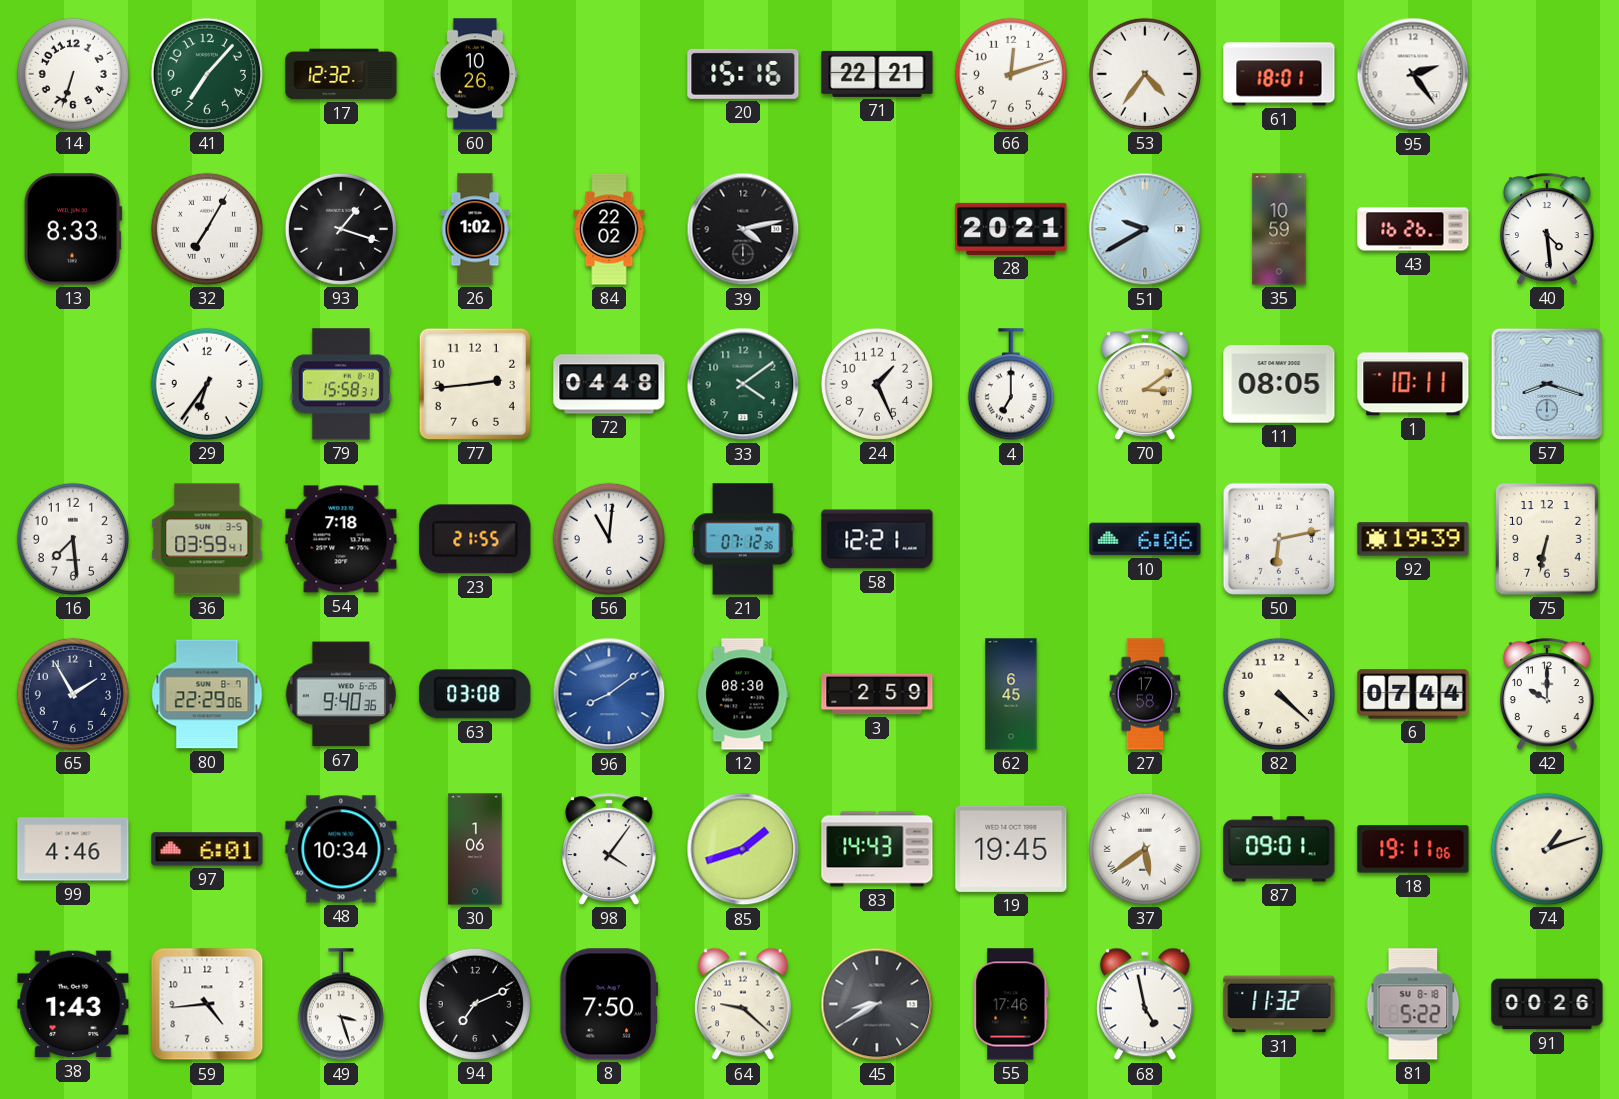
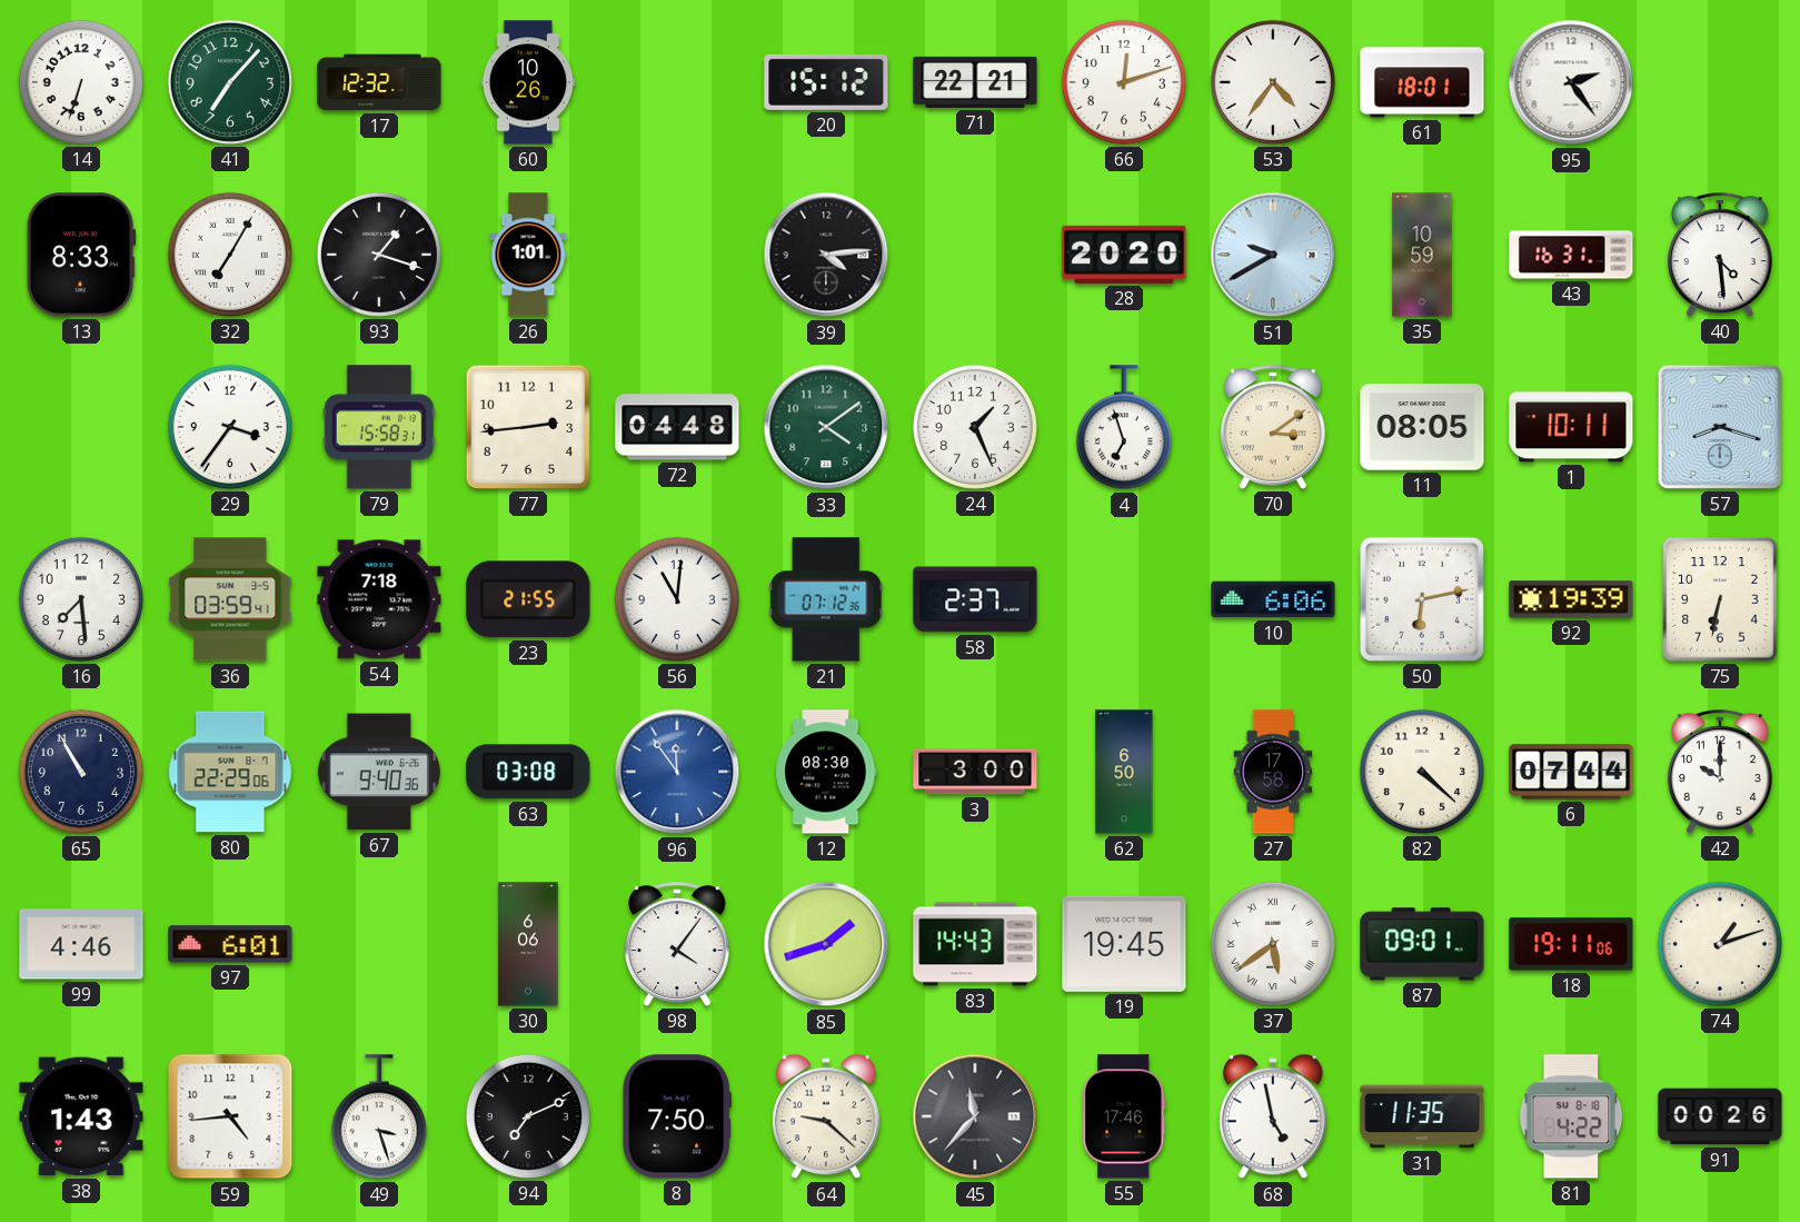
20: 15:16 -> 15:12 (826, 82)
26: 1:02 -> 1:01 (528, 255)
84: 22:02 -> none (609, 229)
39: 4:13 -> 4:14 (826, 255)
28: 20:21 -> 20:20 (1124, 255)
43: 16:26 -> 16:31 (1571, 255)
29: 6:36 -> 3:36 (230, 427)
4: 7:00 -> 6:57 (1124, 428)
58: 12:21 -> 2:37 (975, 599)
65: 1:55 -> 10:55 (81, 772)
96: 8:09 -> 11:54 (677, 772)
3: 2:59 -> 3:00 (975, 772)
62: 6:45 -> 6:50 (1124, 772)
48: 10:34 -> none (341, 849)
30: 1:06 -> 6:06 (528, 944)
45: 8:40 -> 11:37 (975, 1116)
31: 11:32 -> 11:35 (1422, 1116)
81: 5:22 -> 4:22 (1571, 1116)
